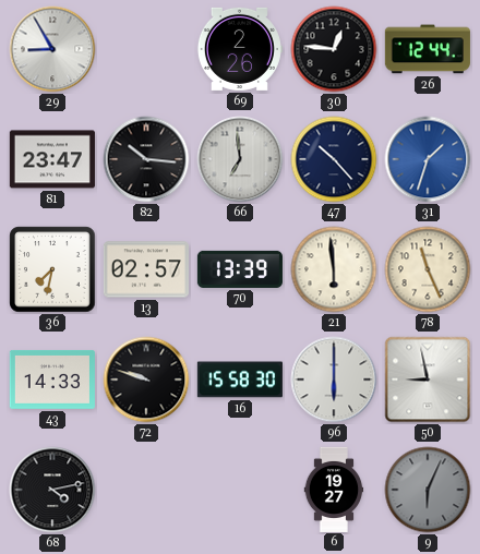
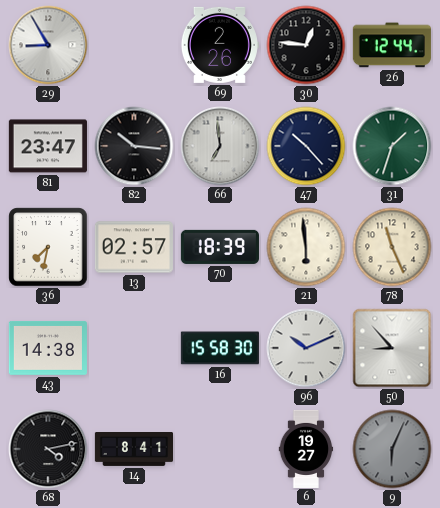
31 dial: blue -> green (392, 146)
70: 13:39 -> 18:39 (220, 247)
43: 14:33 -> 14:38 (48, 348)
72: 9:48 -> none (146, 380)
96: 6:00 -> 10:11 (306, 348)
50: 8:58 -> 8:53 (392, 348)
14: none -> 8:41 (133, 450)
